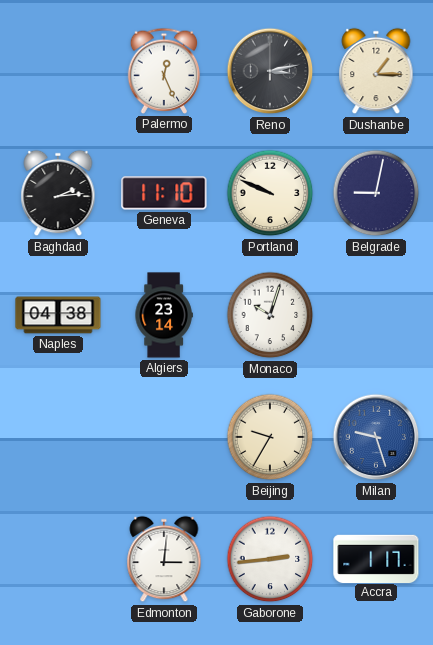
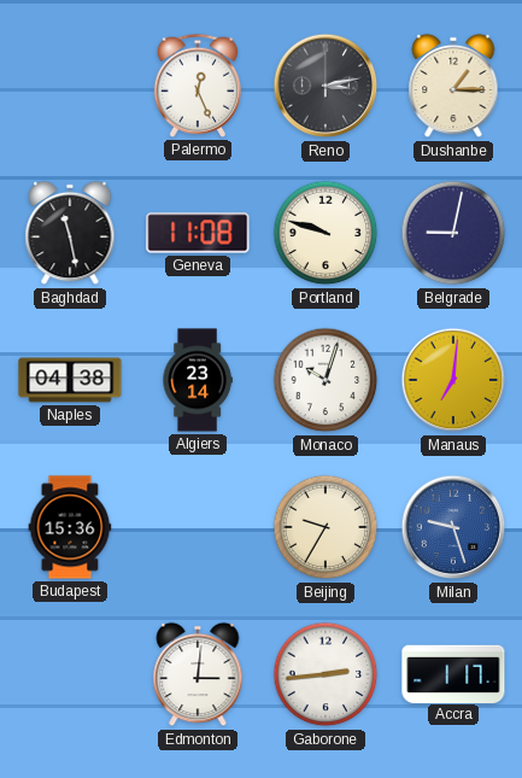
Baghdad: 2:14 -> 11:28 (70, 233)
Geneva: 11:10 -> 11:08 (198, 233)
Portland: 9:49 -> 9:48 (325, 233)
Manaus: none -> 7:01 (453, 380)
Budapest: none -> 15:36 (70, 527)
